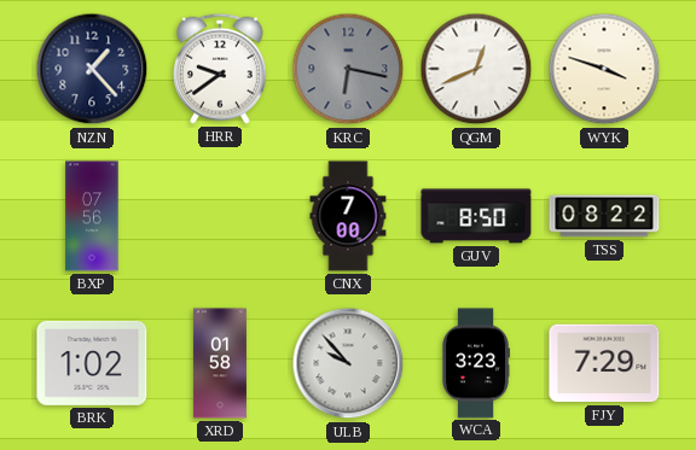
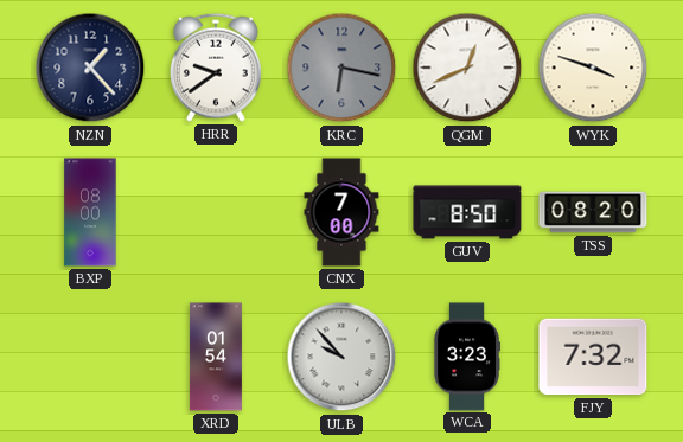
BXP: 07:56 -> 08:00 (90, 212)
TSS: 08:22 -> 08:20 (593, 212)
BRK: 1:02 -> none (92, 363)
XRD: 01:58 -> 01:54 (216, 357)
FJY: 7:29 -> 7:32 (593, 357)
